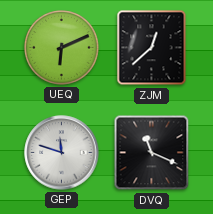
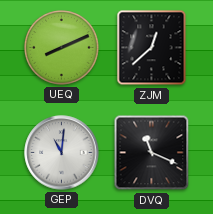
UEQ: 6:11 -> 8:11 (62, 48)
GEP: 11:48 -> 11:01 (62, 153)
